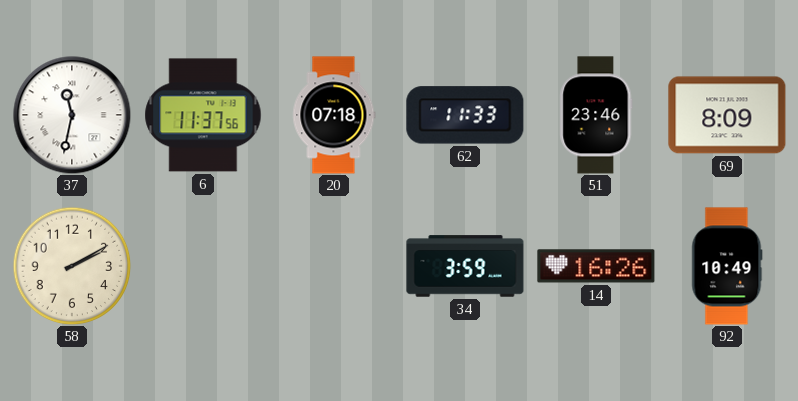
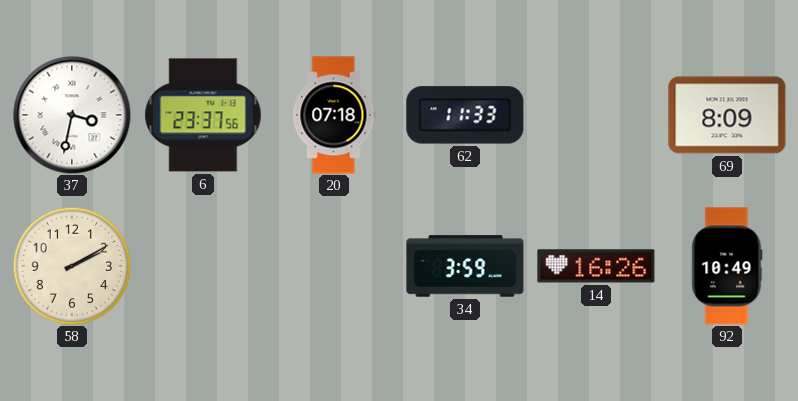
37: 11:32 -> 3:32 (72, 115)
6: 11:37 -> 23:37 (203, 115)
51: 23:46 -> none (596, 115)
